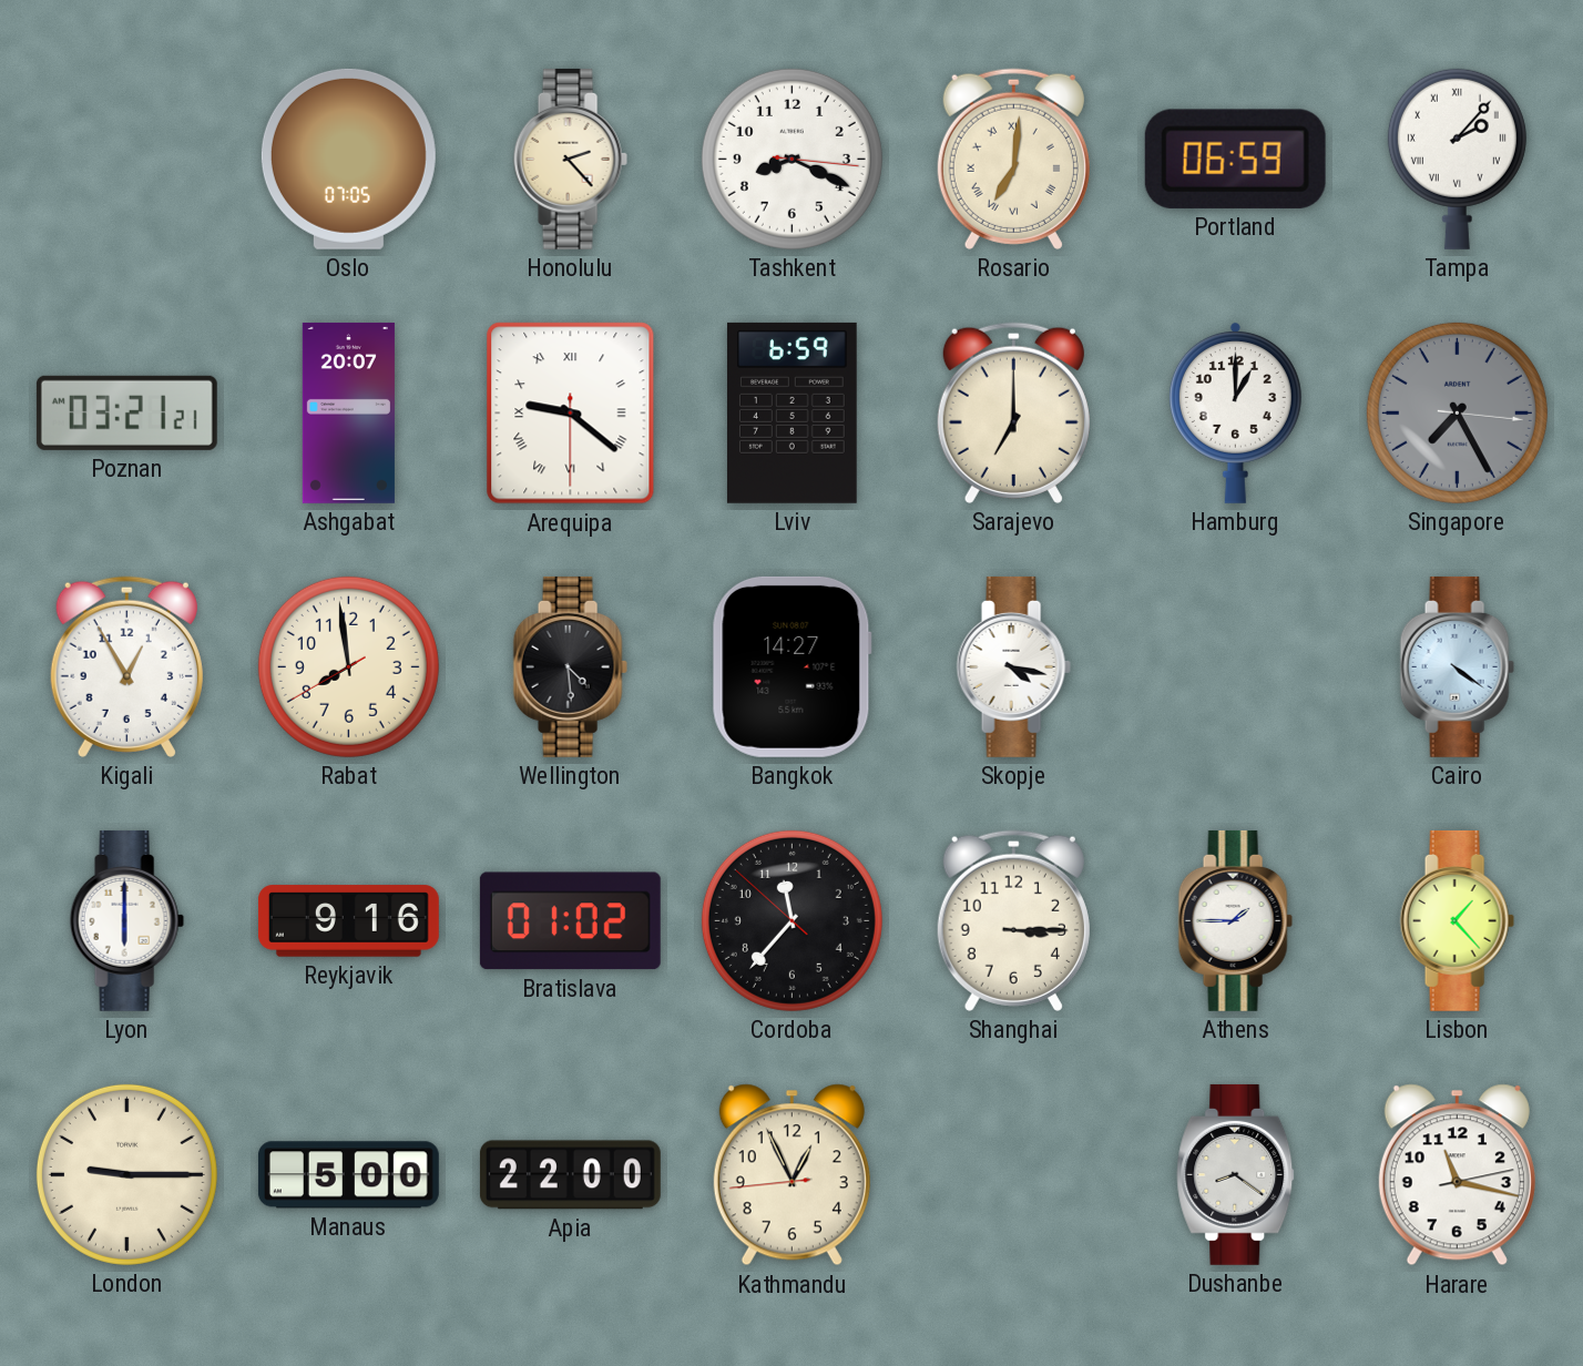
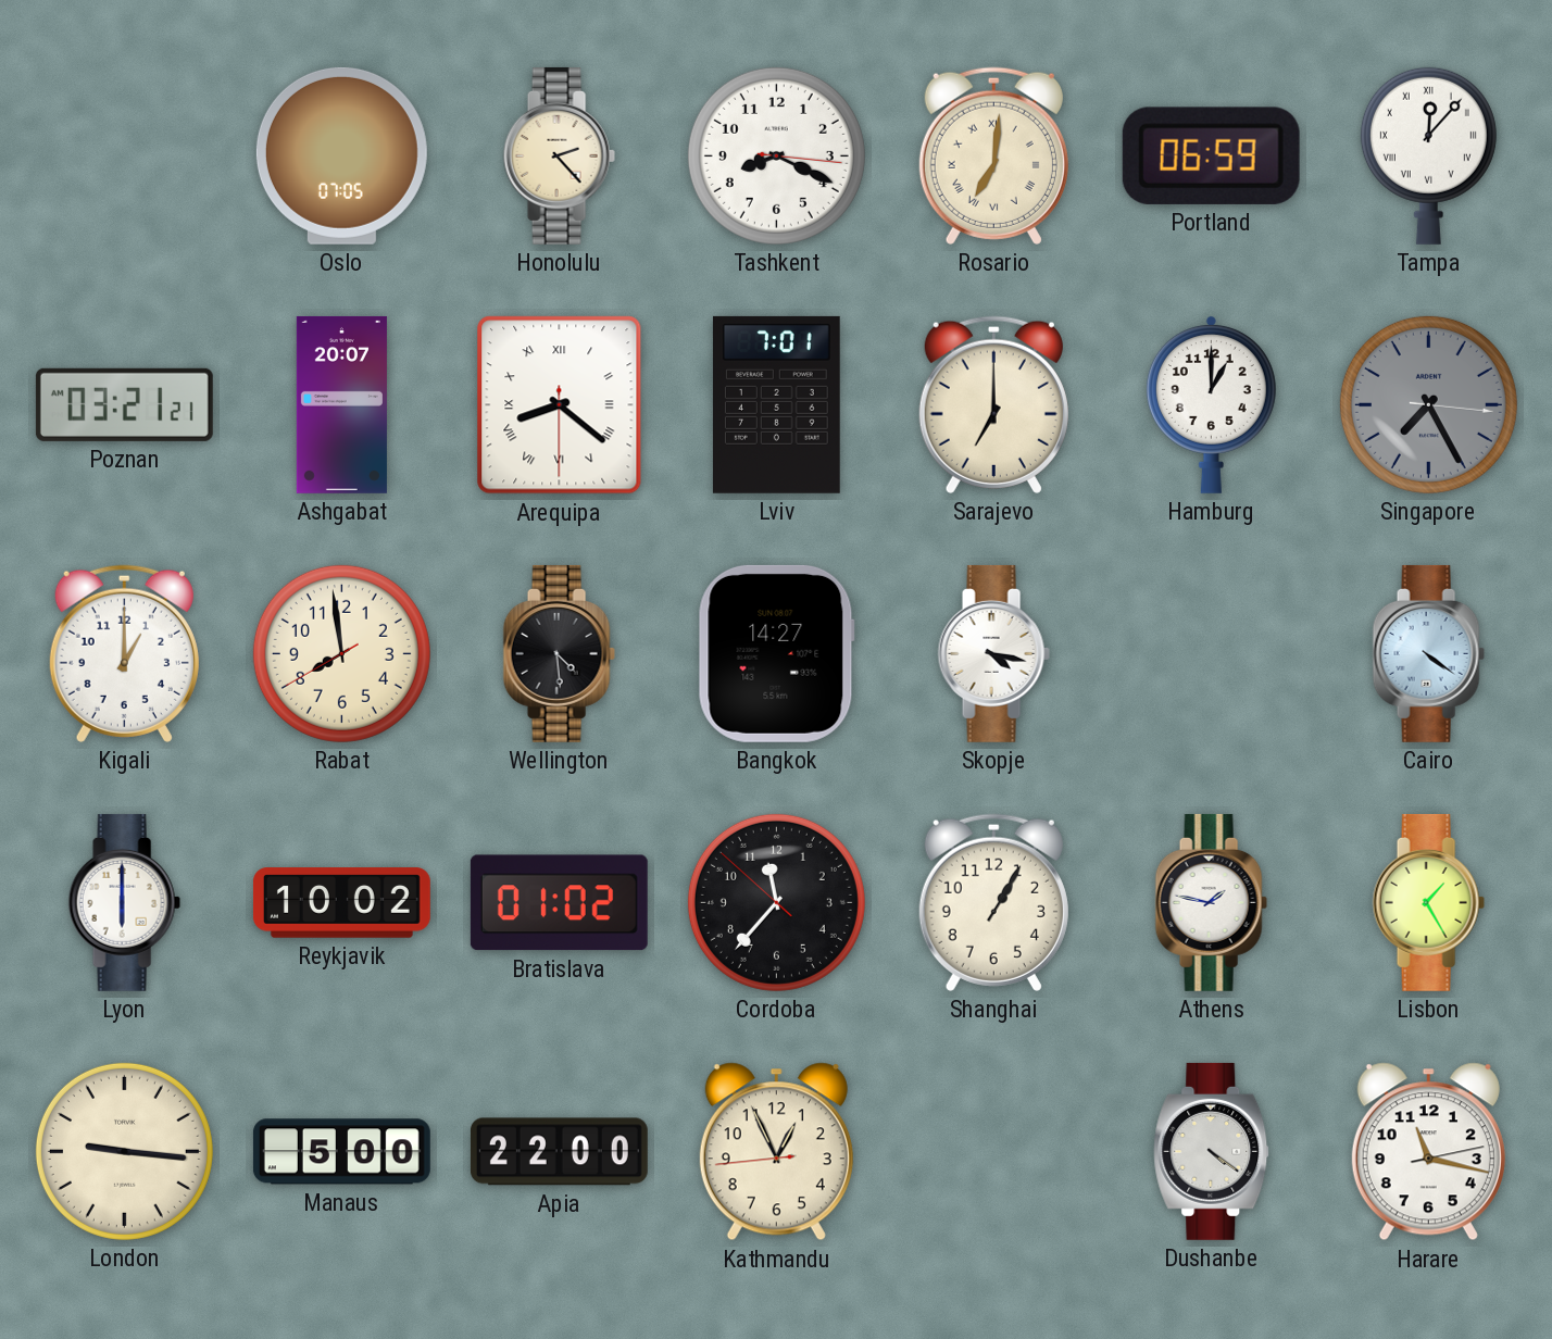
Tampa: 2:07 -> 12:07 (1428, 155)
Arequipa: 9:21 -> 8:21 (560, 405)
Lviv: 6:59 -> 7:01 (776, 404)
Kigali: 12:55 -> 1:00 (124, 653)
Reykjavik: 9:16 -> 10:02 (341, 903)
Shanghai: 3:15 -> 1:05 (993, 902)
Athens: 1:45 -> 1:47 (1211, 902)
Lisbon: 1:23 -> 1:25 (1428, 902)
London: 9:15 -> 9:16 (124, 1151)
Dushanbe: 8:21 -> 4:21 (1212, 1151)
